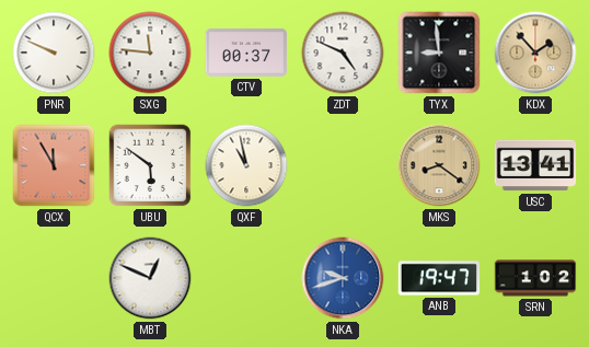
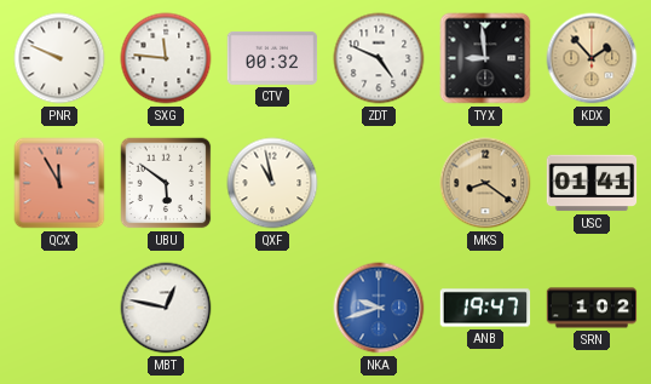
CTV: 00:37 -> 00:32 (272, 58)
USC: 13:41 -> 01:41 (592, 183)
MBT: 12:49 -> 12:47 (166, 308)
